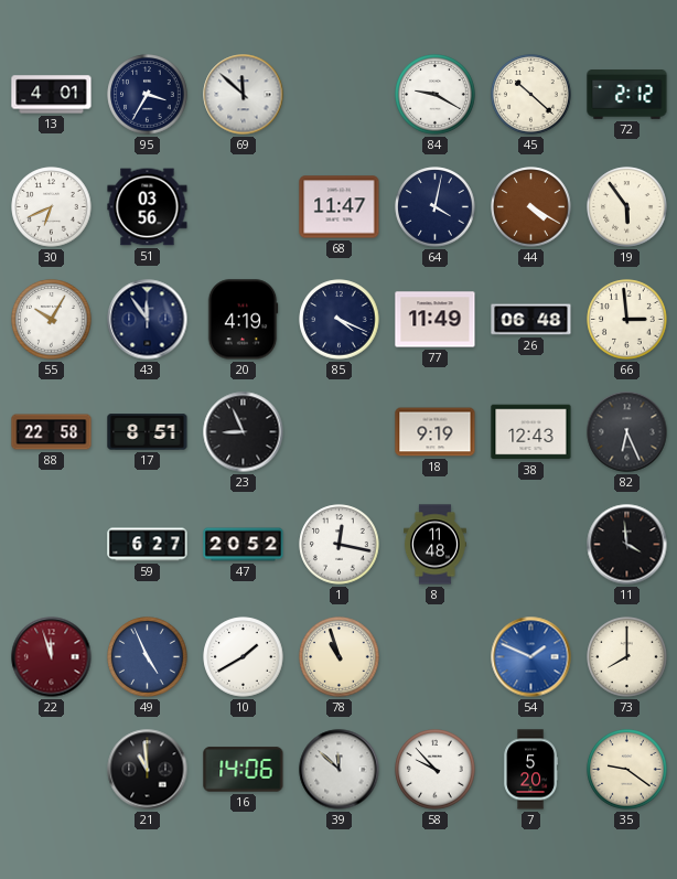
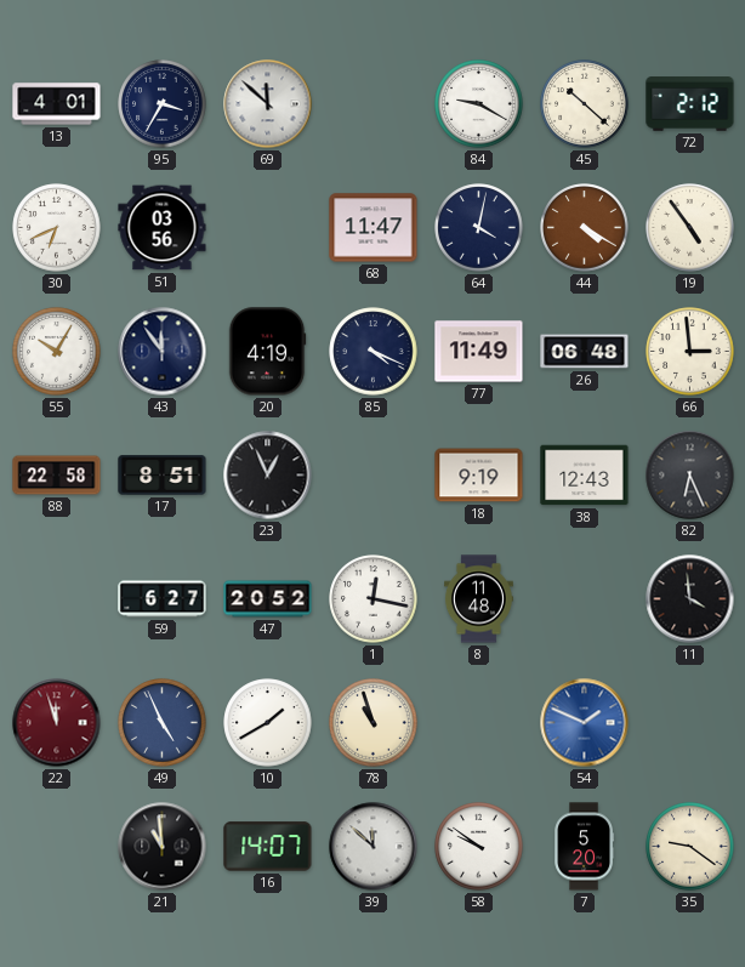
19: 5:54 -> 4:54 (690, 228)
23: 8:56 -> 12:56 (268, 476)
73: 8:00 -> none (627, 657)
16: 14:06 -> 14:07 (268, 847)
58: 9:53 -> 9:51 (479, 847)
